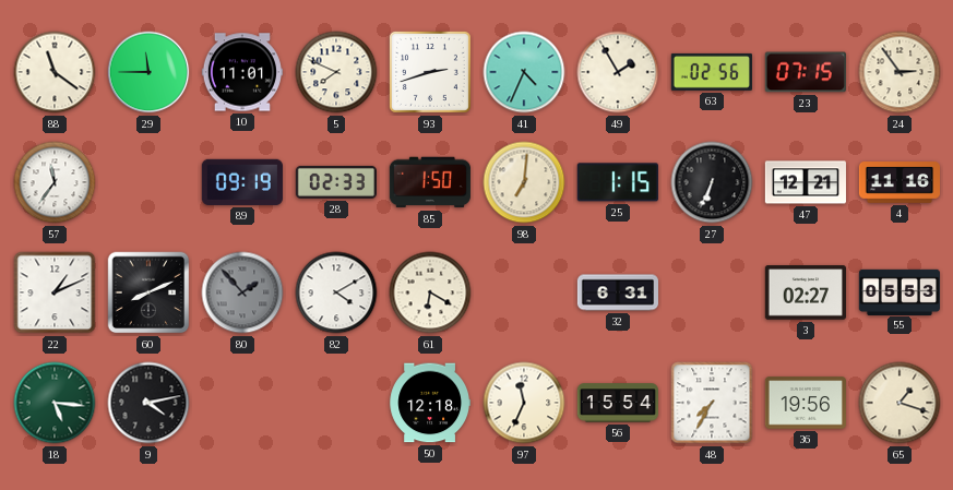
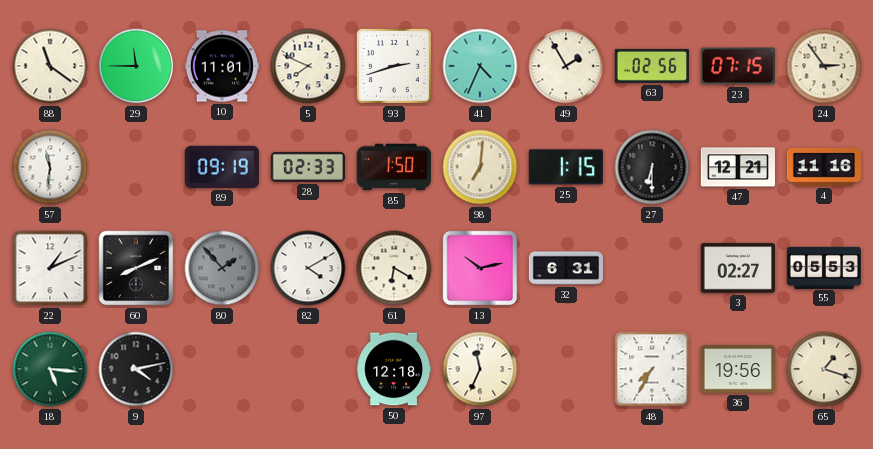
57: 11:36 -> 11:31 (50, 167)
27: 6:34 -> 6:30 (652, 167)
13: none -> 10:13 (480, 268)
56: 15:54 -> none (617, 403)
